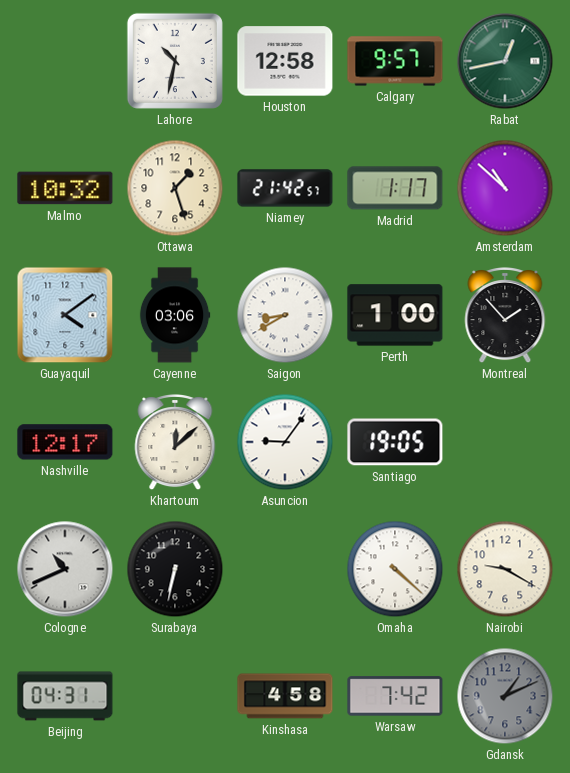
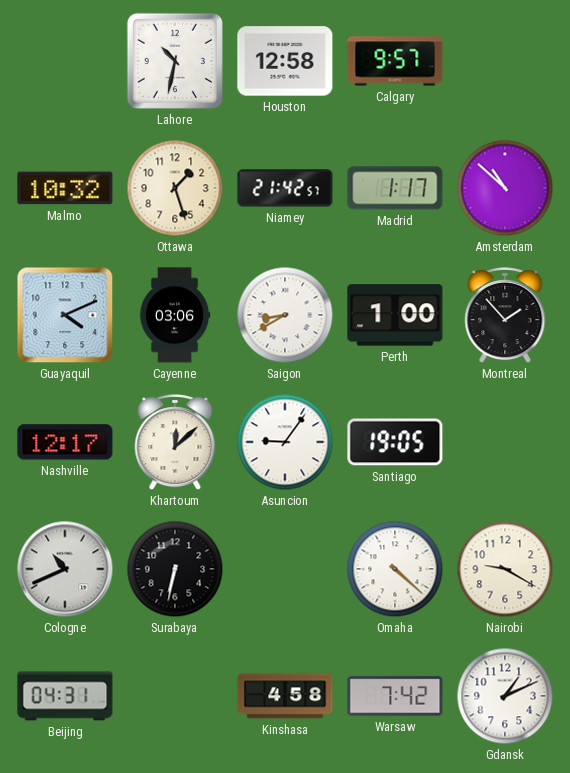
Rabat: 12:43 -> none (505, 61)
Guayaquil: 4:09 -> 4:11 (65, 315)
Gdansk dial: grey -> white (505, 696)
